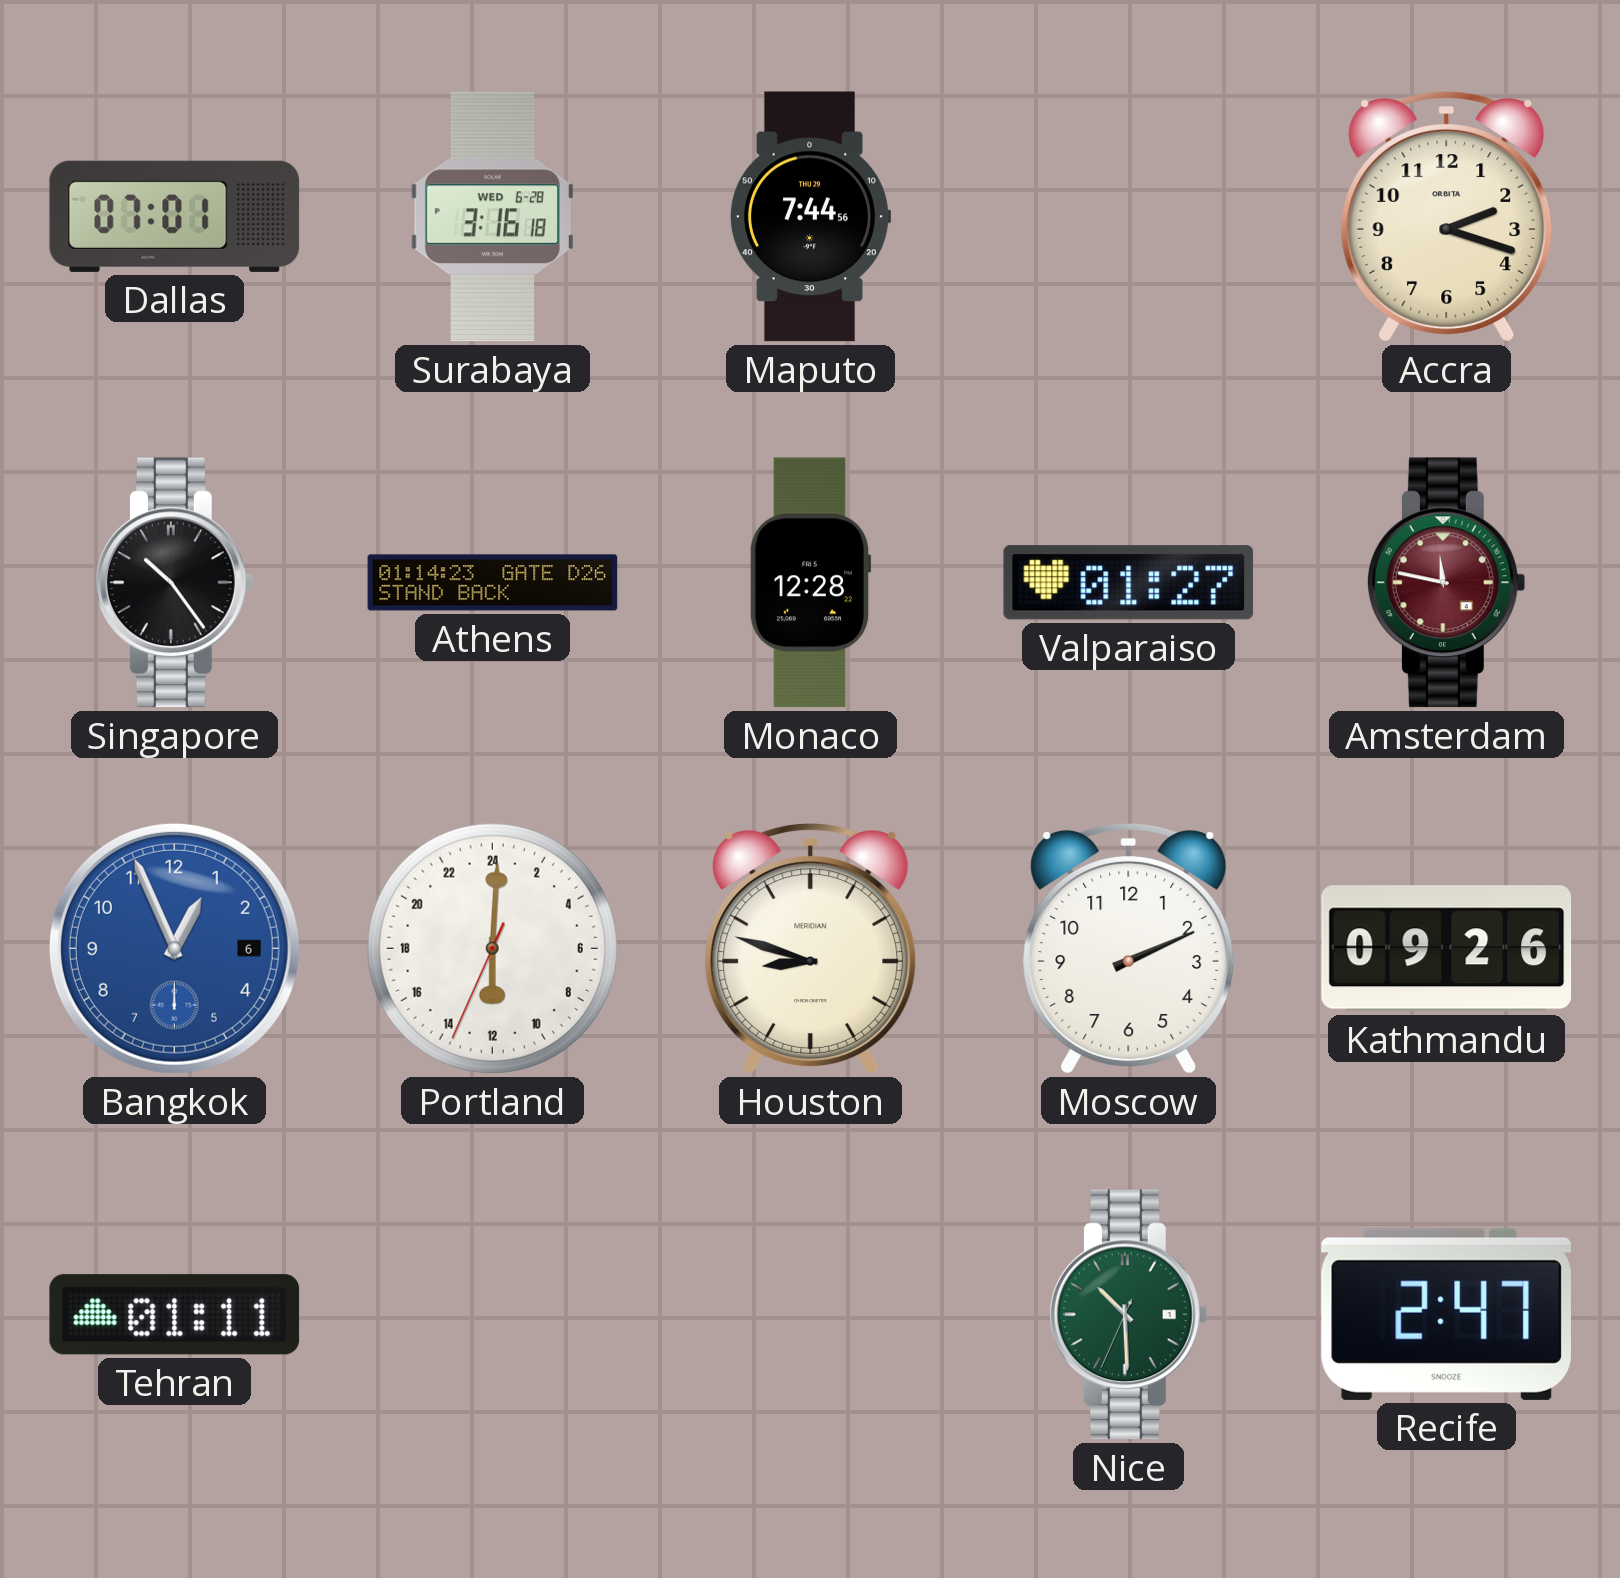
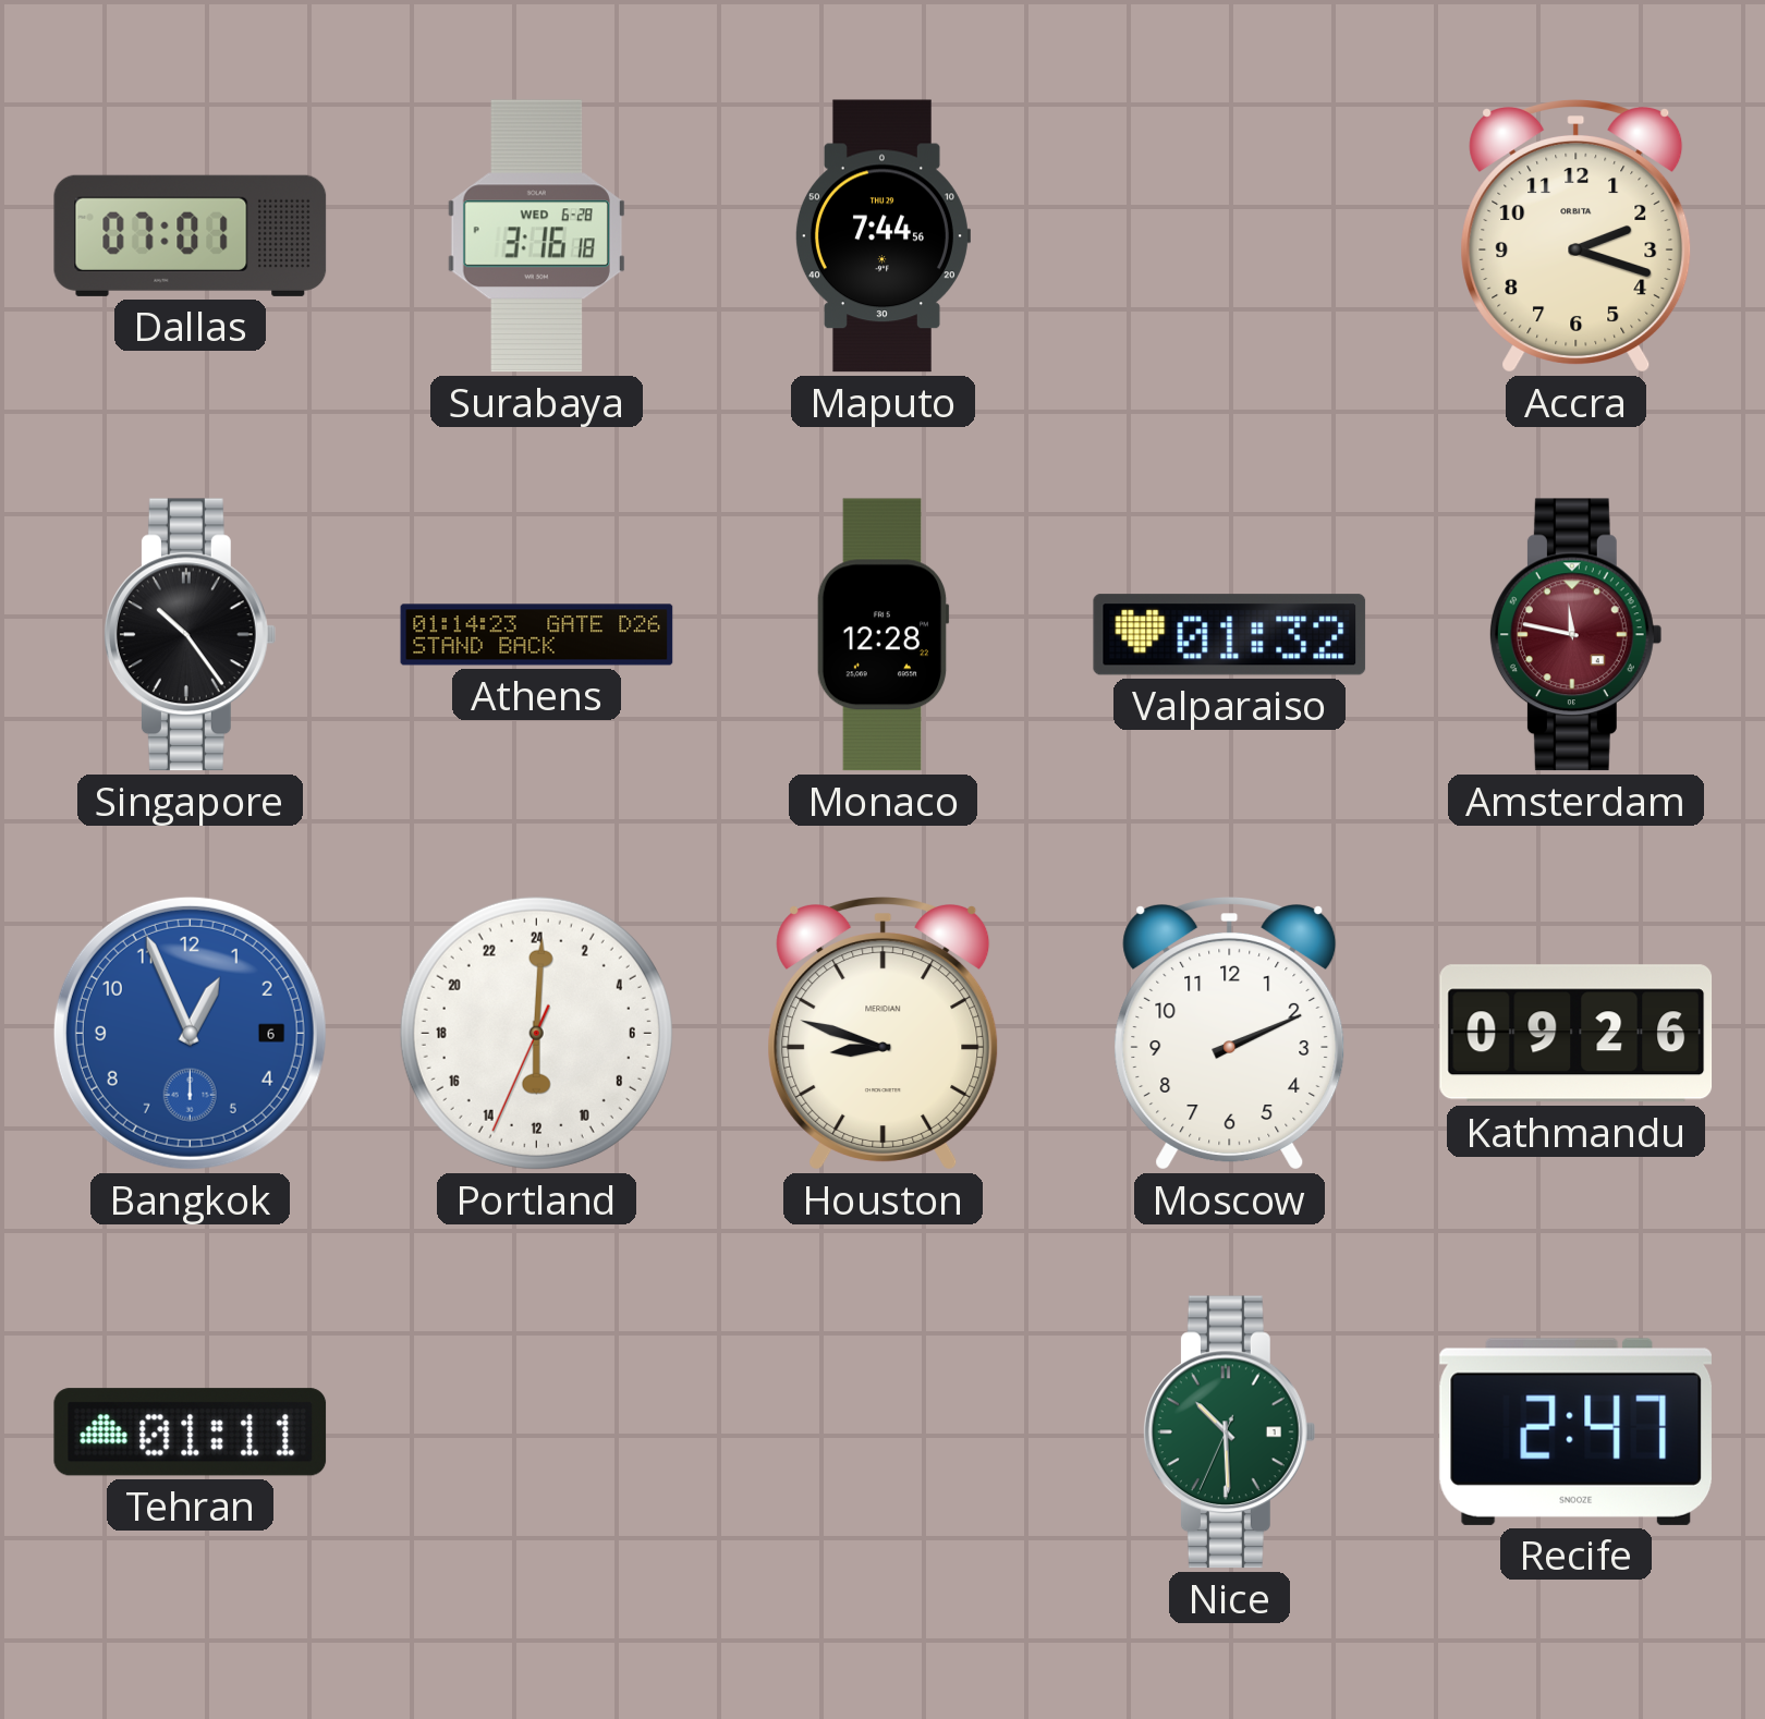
Valparaiso: 01:27 -> 01:32 (1230, 635)
